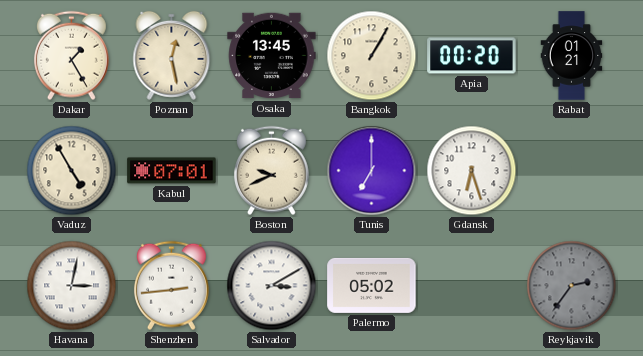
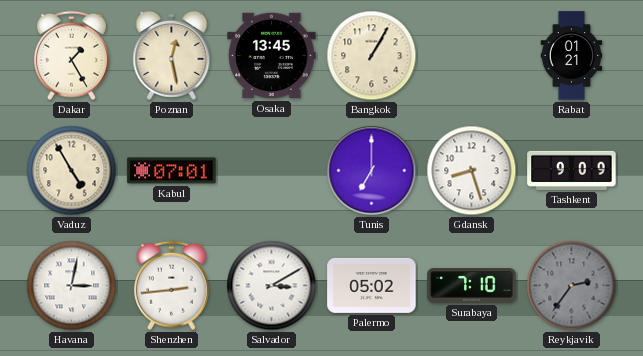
Apia: 00:20 -> none (472, 56)
Boston: 9:41 -> none (271, 171)
Gdansk: 6:27 -> 8:27 (472, 171)
Tashkent: none -> 9:09 (572, 170)
Surabaya: none -> 7:10 (472, 286)
